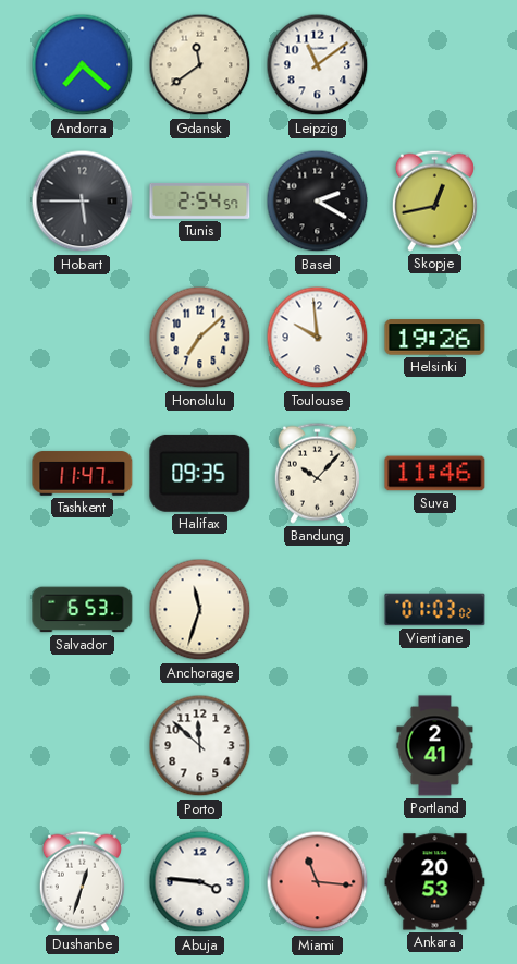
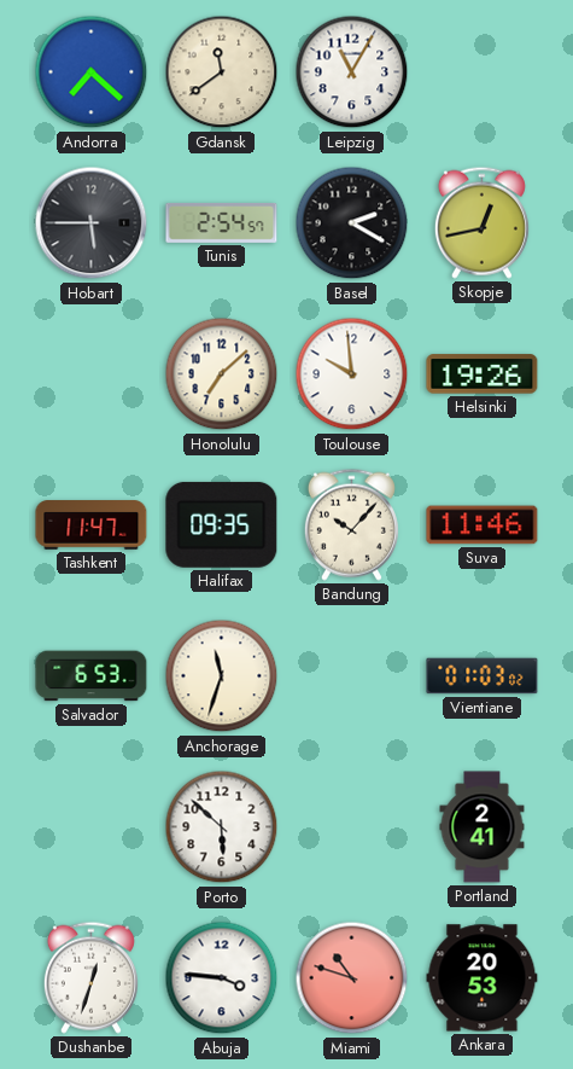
Leipzig: 11:09 -> 11:05 (352, 72)
Porto: 11:52 -> 5:52 (222, 827)
Miami: 11:16 -> 10:48 (352, 978)
